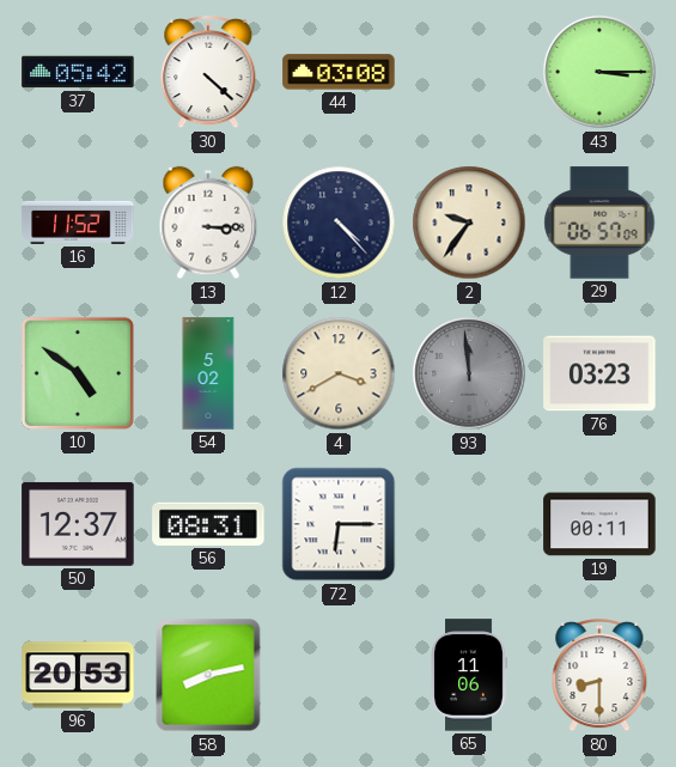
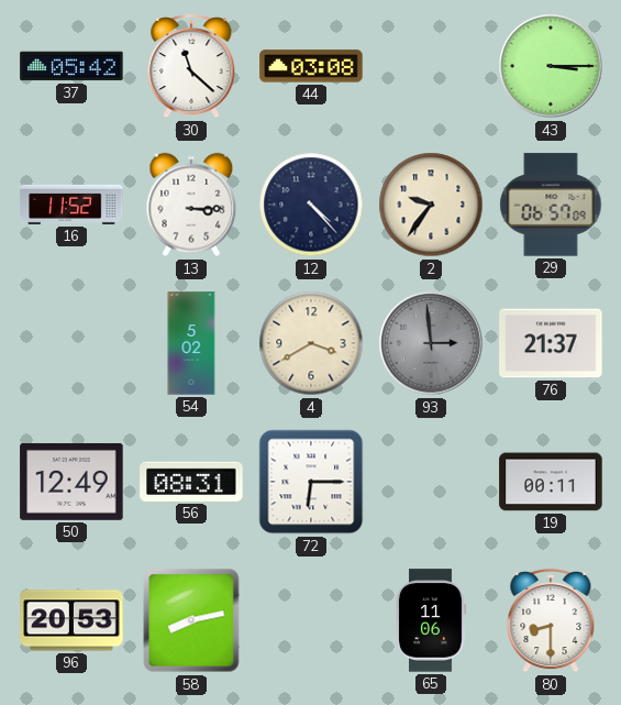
30: 4:22 -> 11:22 (191, 66)
10: 4:51 -> none (78, 373)
93: 11:59 -> 2:59 (431, 343)
76: 03:23 -> 21:37 (551, 343)
50: 12:37 -> 12:49 (71, 482)
